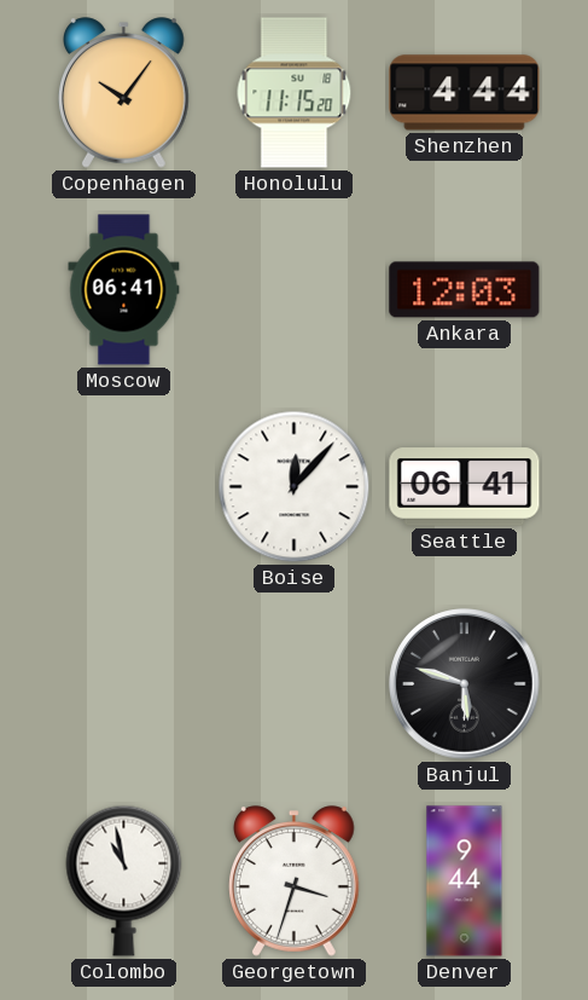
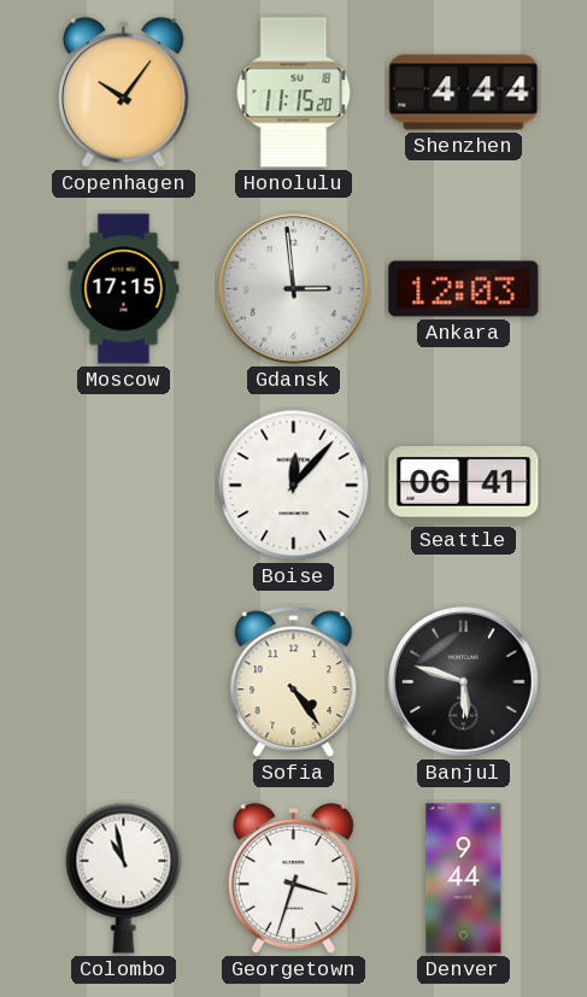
Moscow: 06:41 -> 17:15 (124, 289)
Gdansk: none -> 2:59 (294, 289)
Sofia: none -> 4:24 (294, 682)
